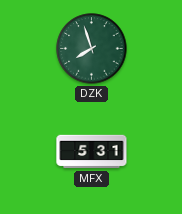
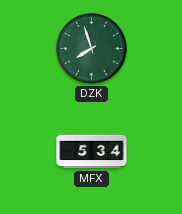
MFX: 5:31 -> 5:34 (92, 152)
